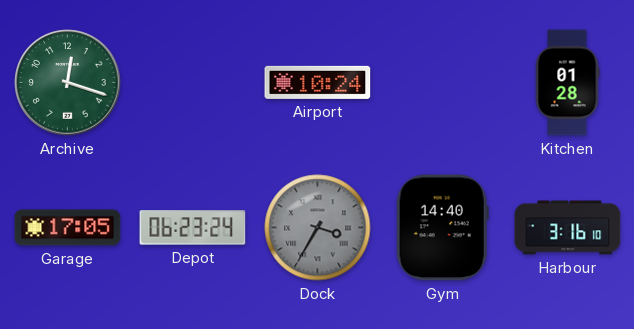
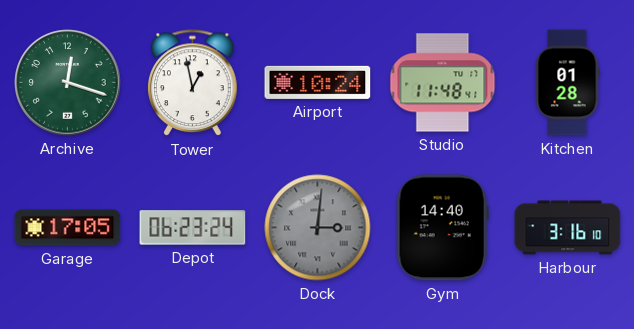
Tower: none -> 12:58 (193, 83)
Studio: none -> 11:48 (443, 83)
Dock: 3:35 -> 3:01 (318, 228)
